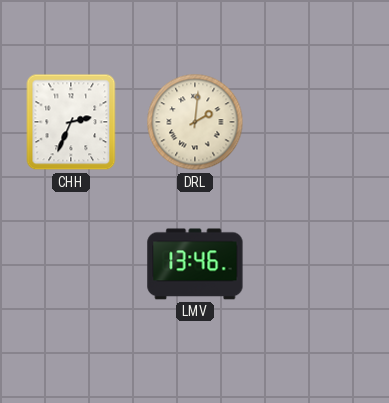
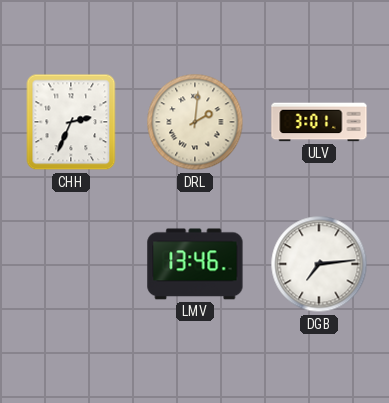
ULV: none -> 3:01 (319, 122)
DGB: none -> 7:14 (319, 264)
